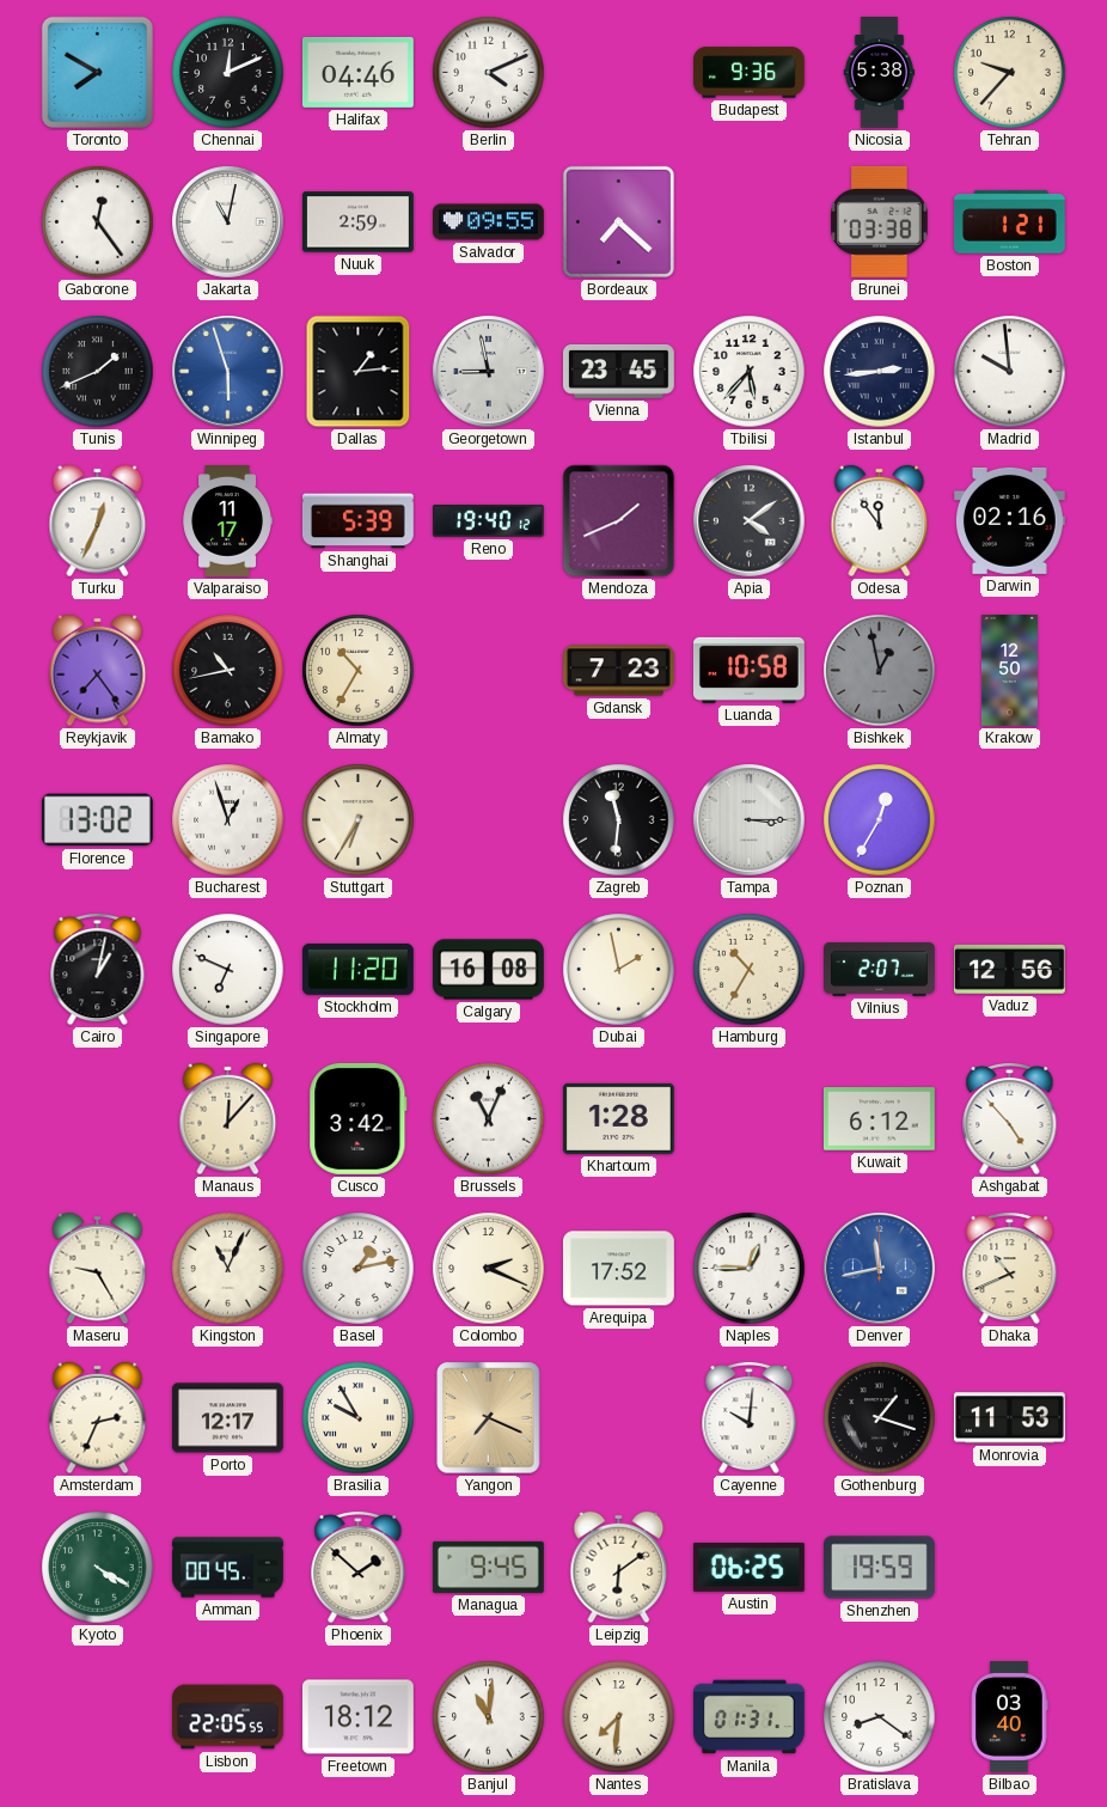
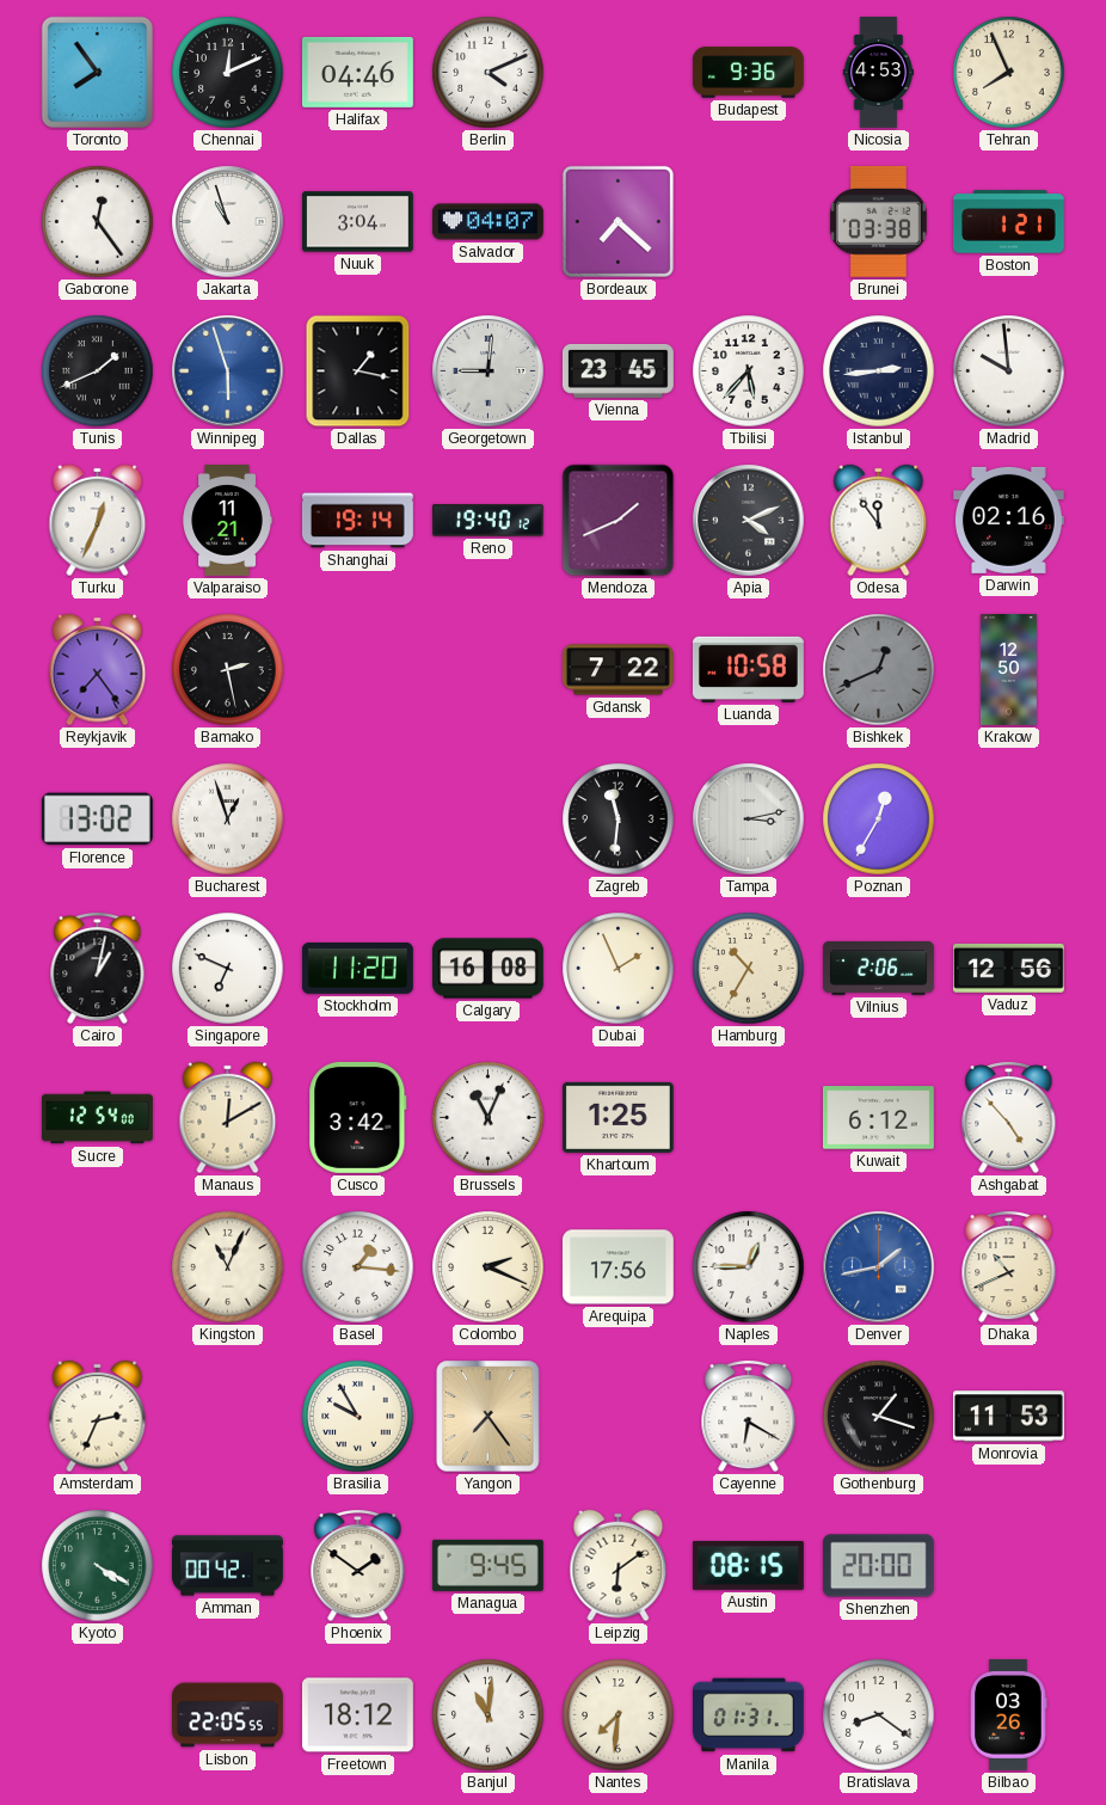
Toronto: 7:50 -> 7:54 (97, 72)
Nicosia: 5:38 -> 4:53 (878, 73)
Tehran: 9:37 -> 7:56 (1009, 73)
Jakarta: 11:02 -> 10:57 (228, 222)
Nuuk: 2:59 -> 3:04 (357, 222)
Salvador: 09:55 -> 04:07 (489, 222)
Dallas: 1:14 -> 1:17 (358, 372)
Georgetown: 8:58 -> 9:01 (489, 372)
Valparaiso: 11:17 -> 11:21 (227, 521)
Shanghai: 5:39 -> 19:14 (357, 521)
Apia: 4:09 -> 4:11 (749, 521)
Bamako: 10:43 -> 2:28 (228, 670)
Almaty: 10:35 -> none (359, 671)
Gdansk: 7:23 -> 7:22 (617, 670)
Bishkek: 12:58 -> 12:41 (879, 670)
Stuttgart: 6:35 -> none (359, 820)
Tampa: 3:15 -> 3:13 (749, 819)
Dubai: 1:58 -> 1:56 (619, 969)
Vilnius: 2:07 -> 2:06 (879, 968)
Sucre: none -> 12:54 (98, 1118)
Manaus: 12:07 -> 12:10 (228, 1118)
Khartoum: 1:28 -> 1:25 (617, 1117)
Maseru: 9:25 -> none (98, 1269)
Basel: 1:13 -> 1:16 (358, 1267)
Arequipa: 17:52 -> 17:56 (617, 1267)
Denver: 11:43 -> 1:43 (879, 1267)
Porto: 12:17 -> none (227, 1418)
Yangon: 7:19 -> 7:24 (489, 1417)
Cayenne: 10:01 -> 6:20 (749, 1416)
Amman: 00:45 -> 00:42 (228, 1566)
Phoenix: 1:52 -> 1:51 (358, 1565)
Austin: 06:25 -> 08:15 (748, 1565)
Shenzhen: 19:59 -> 20:00 (878, 1566)
Bilbao: 03:40 -> 03:26 (1009, 1714)
